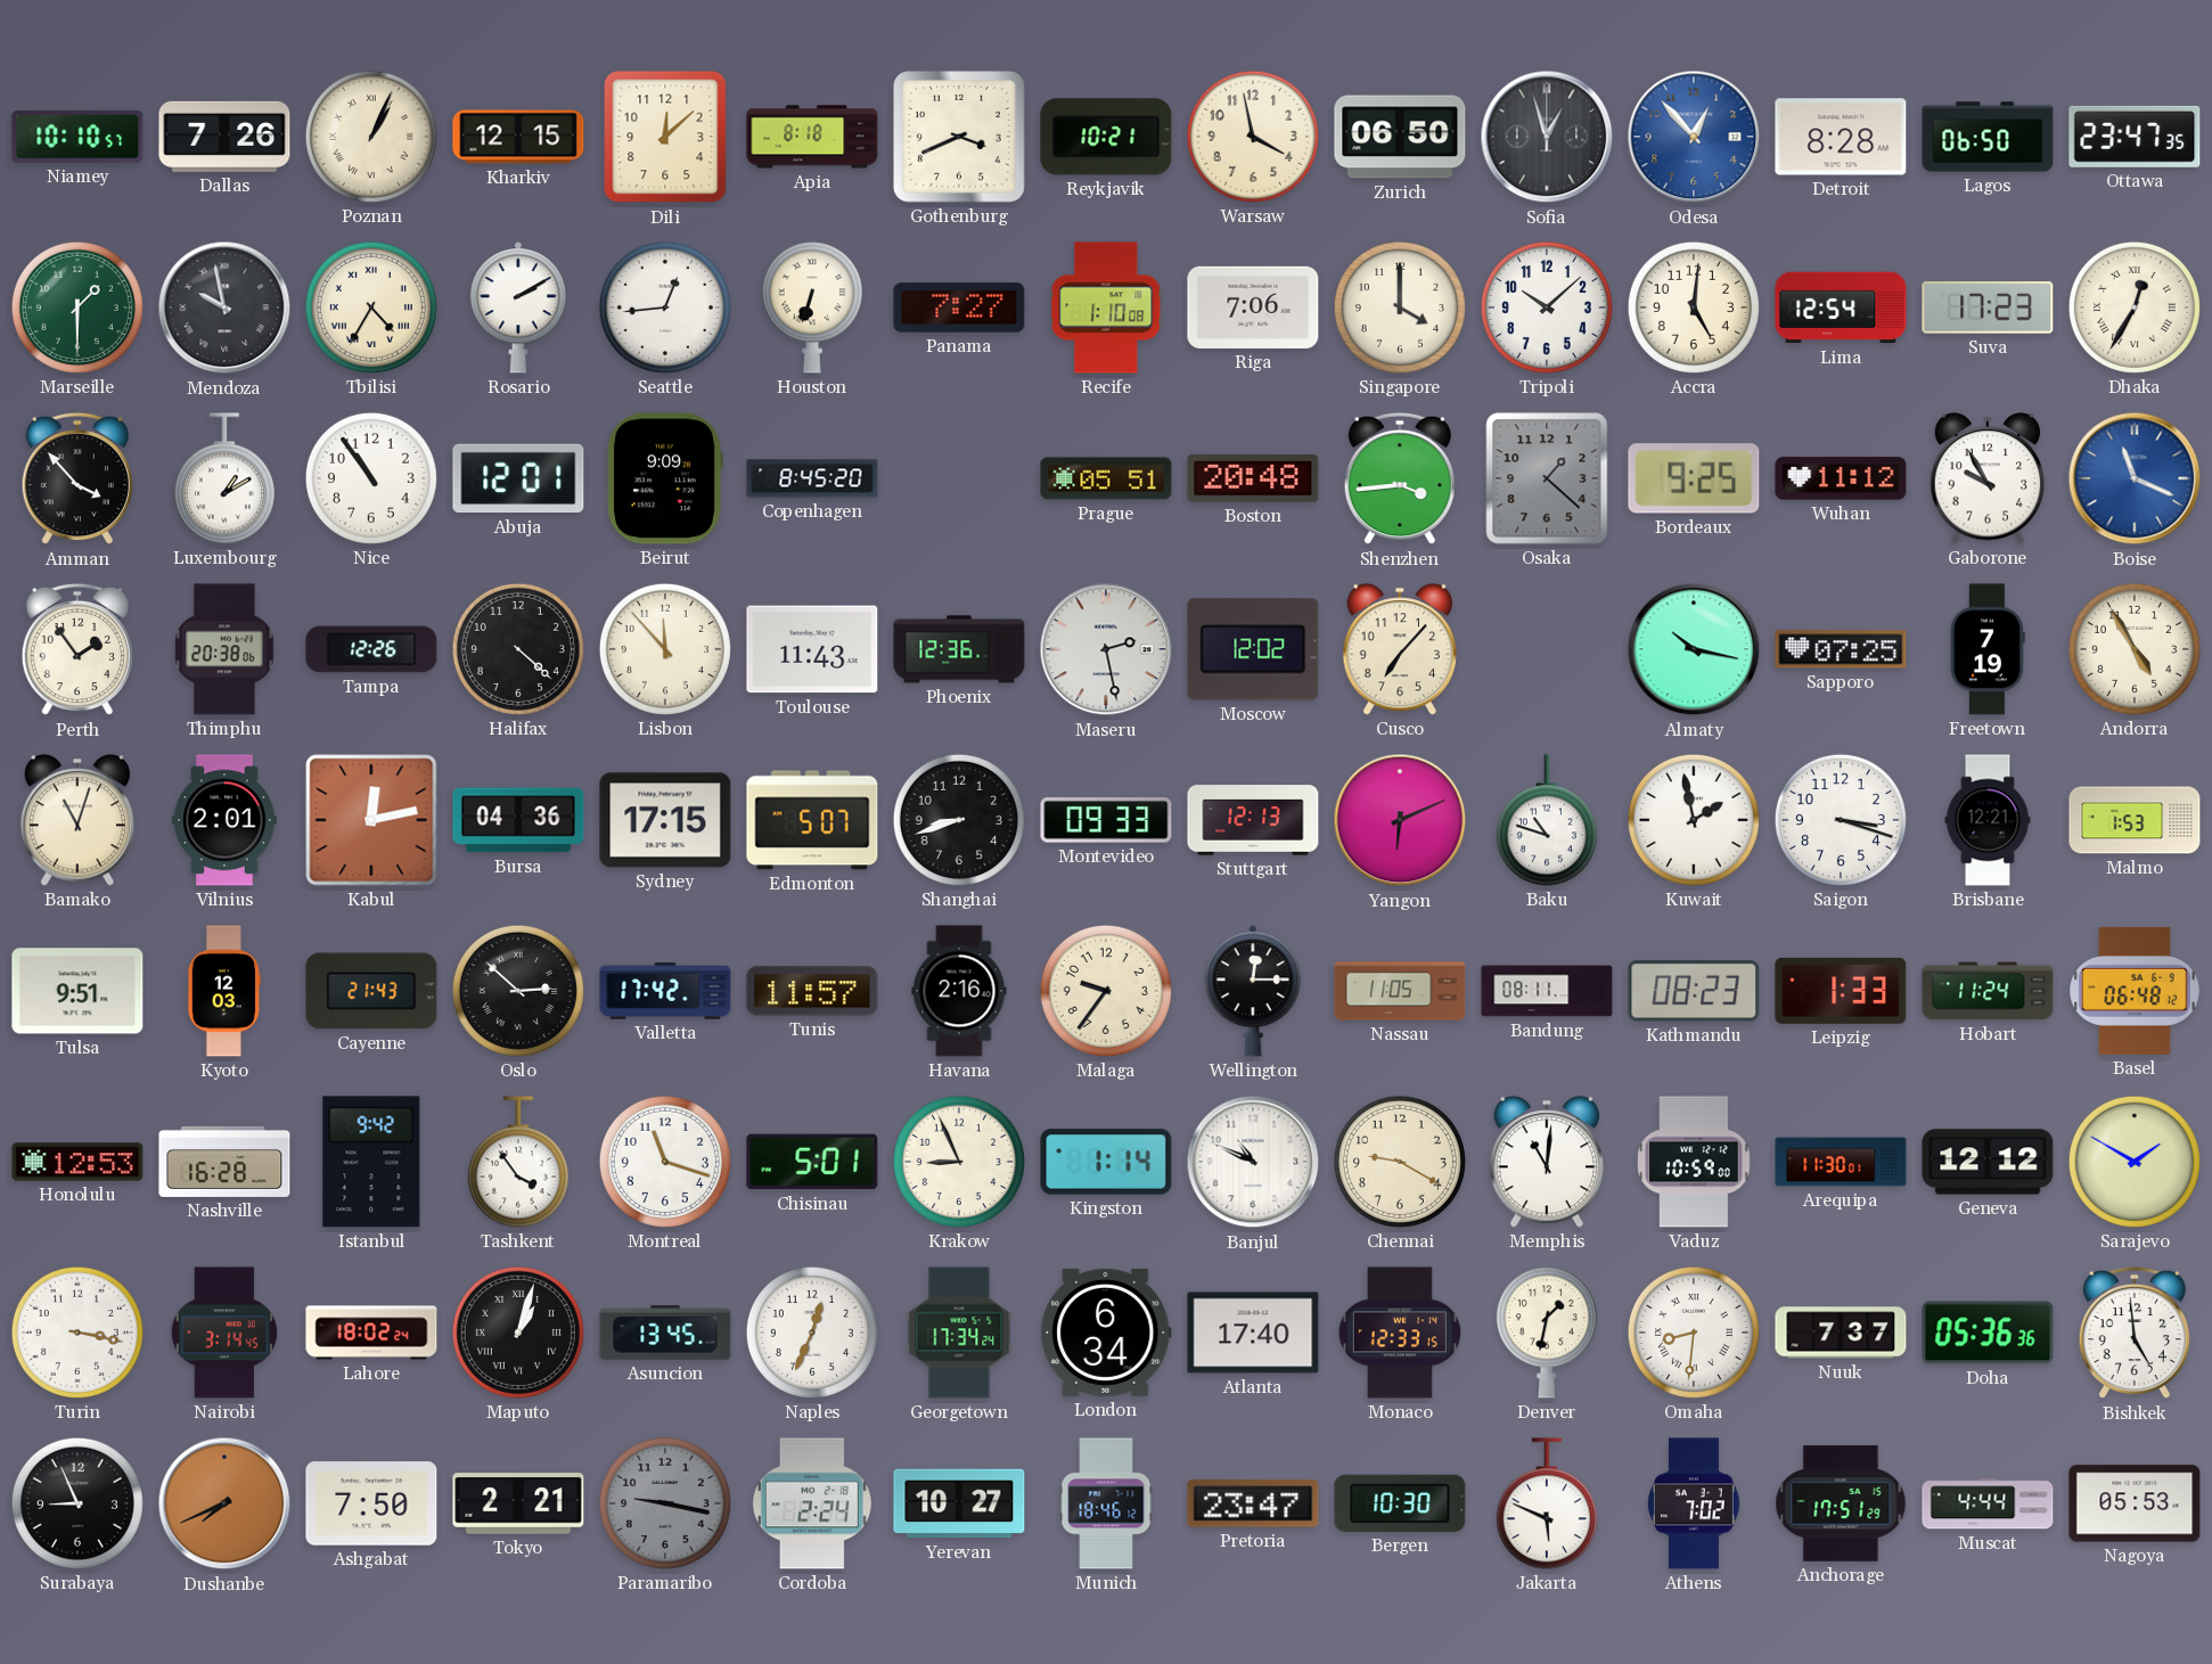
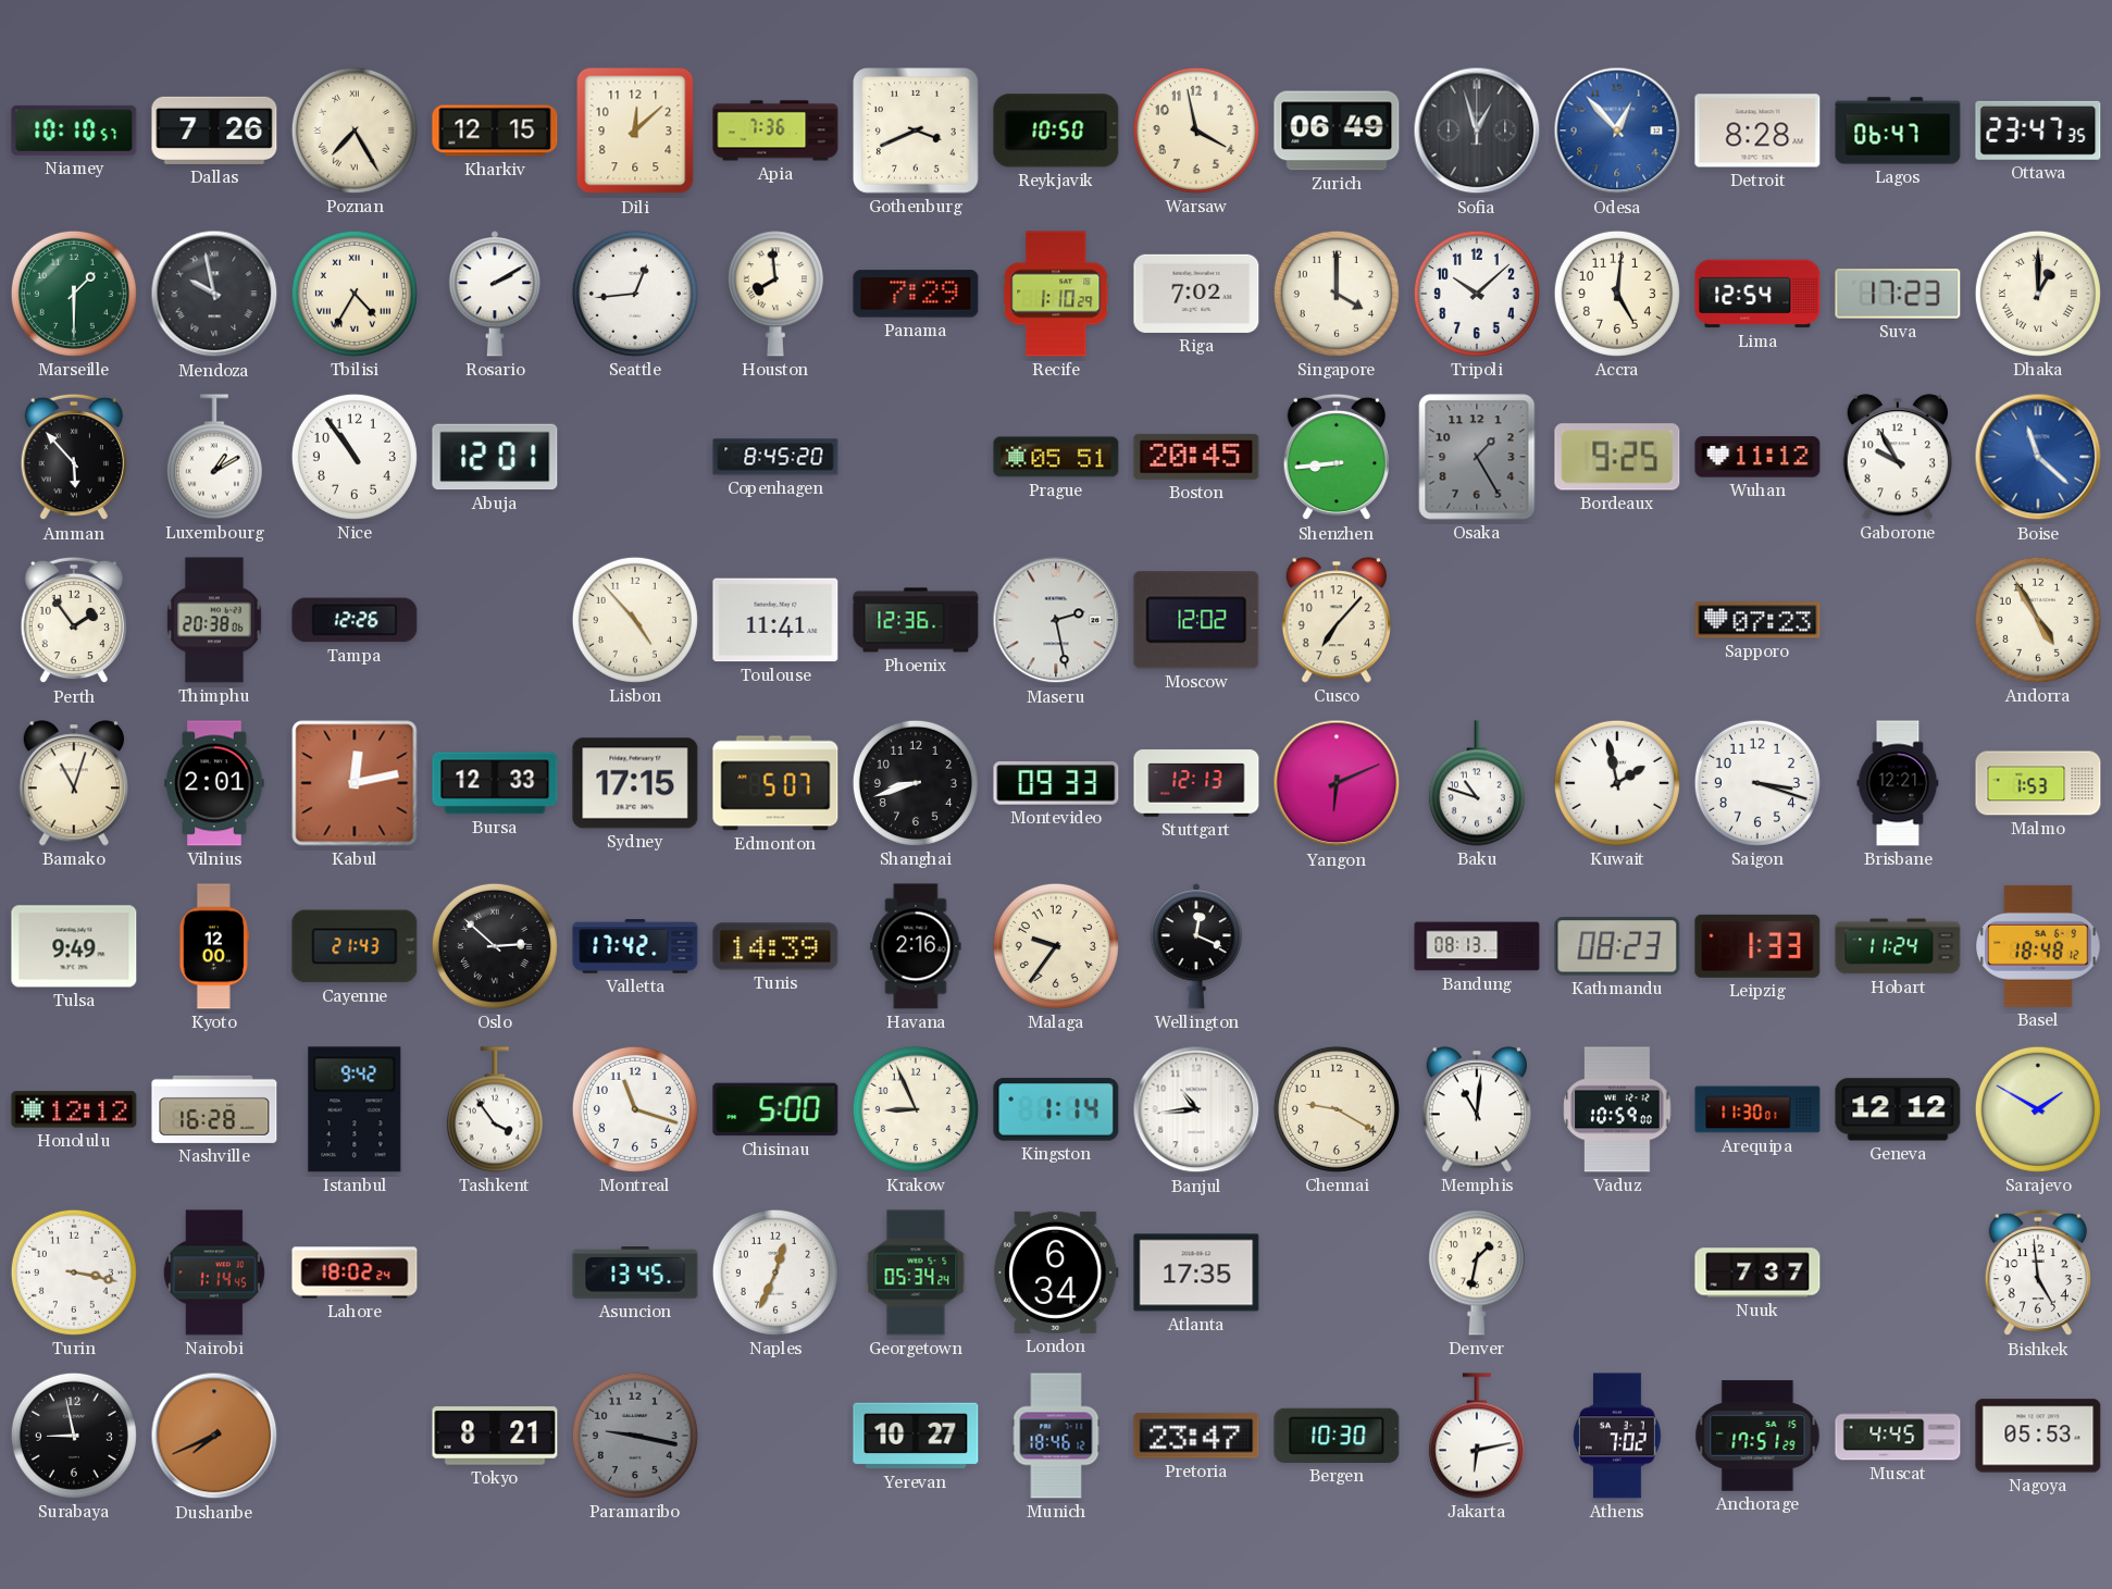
Poznan: 1:04 -> 7:25 (355, 131)
Apia: 8:18 -> 7:36 (775, 131)
Reykjavik: 10:21 -> 10:50 (1056, 131)
Zurich: 06:50 -> 06:49 (1337, 131)
Lagos: 06:50 -> 06:47 (1898, 131)
Houston: 6:33 -> 7:59 (775, 294)
Panama: 7:27 -> 7:29 (916, 294)
Recife: 1:10:08 -> 1:10:29 (1056, 294)
Riga: 7:06 -> 7:02 (1196, 294)
Dhaka: 12:35 -> 1:00 (2038, 294)
Amman: 3:53 -> 5:53 (74, 457)
Beirut: 9:09 -> none (665, 478)
Boston: 20:48 -> 20:45 (1196, 457)
Shenzhen: 3:44 -> 8:44 (1337, 457)
Osaka: 1:22 -> 1:25 (1477, 457)
Boise: 11:19 -> 11:22 (2038, 457)
Halifax: 4:22 -> none (518, 649)
Lisbon: 11:53 -> 4:53 (635, 620)
Toulouse: 11:43 -> 11:41 (775, 620)
Almaty: 10:17 -> none (1694, 649)
Sapporo: 07:25 -> 07:23 (1757, 620)
Freetown: 7:19 -> none (1988, 649)
Bursa: 04:36 -> 12:33 (495, 783)
Tulsa: 9:51 -> 9:49 (74, 946)
Kyoto: 12:03 -> 12:00 (214, 946)
Tunis: 11:57 -> 14:39 (775, 946)
Wellington: 12:15 -> 12:19 (1196, 946)
Nassau: 11:05 -> none (1400, 991)
Bandung: 08:11 -> 08:13 (1477, 946)
Basel: 06:48 -> 18:48 (2038, 946)
Honolulu: 12:53 -> 12:12 (74, 1109)
Chisinau: 5:01 -> 5:00 (775, 1109)
Banjul: 10:49 -> 10:44 (1196, 1109)
Nairobi: 3:14 -> 1:14 (214, 1273)
Maputo: 1:03 -> none (518, 1333)
Georgetown: 17:34 -> 05:34 (916, 1273)
Atlanta: 17:40 -> 17:35 (1196, 1273)
Monaco: 12:33 -> none (1400, 1333)
Omaha: 8:31 -> none (1694, 1333)
Doha: 05:36 -> none (1988, 1333)
Surabaya: 8:56 -> 8:58 (74, 1436)
Ashgabat: 7:50 -> none (371, 1503)
Tokyo: 2:21 -> 8:21 (495, 1436)
Cordoba: 2:24 -> none (812, 1503)
Jakarta: 5:49 -> 6:13 (1477, 1436)
Muscat: 4:44 -> 4:45 (1898, 1436)
